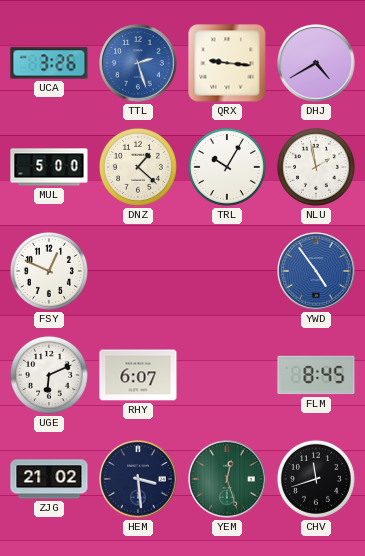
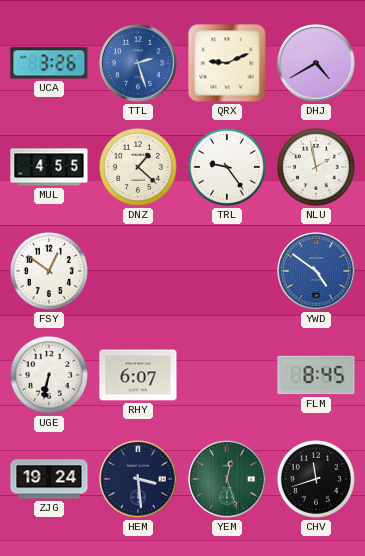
QRX: 9:16 -> 9:11 (227, 63)
MUL: 5:00 -> 4:55 (49, 167)
TRL: 10:05 -> 9:24 (227, 167)
FSY: 12:49 -> 12:51 (49, 271)
YWD: 4:54 -> 4:51 (316, 271)
UGE: 6:11 -> 6:32 (49, 375)
ZJG: 21:02 -> 19:24 (49, 479)
